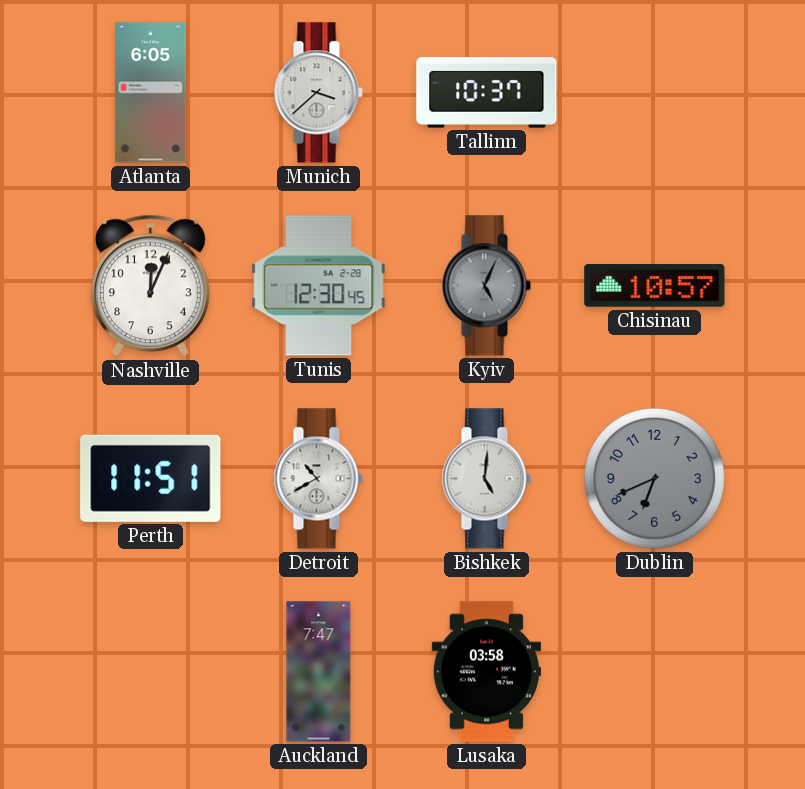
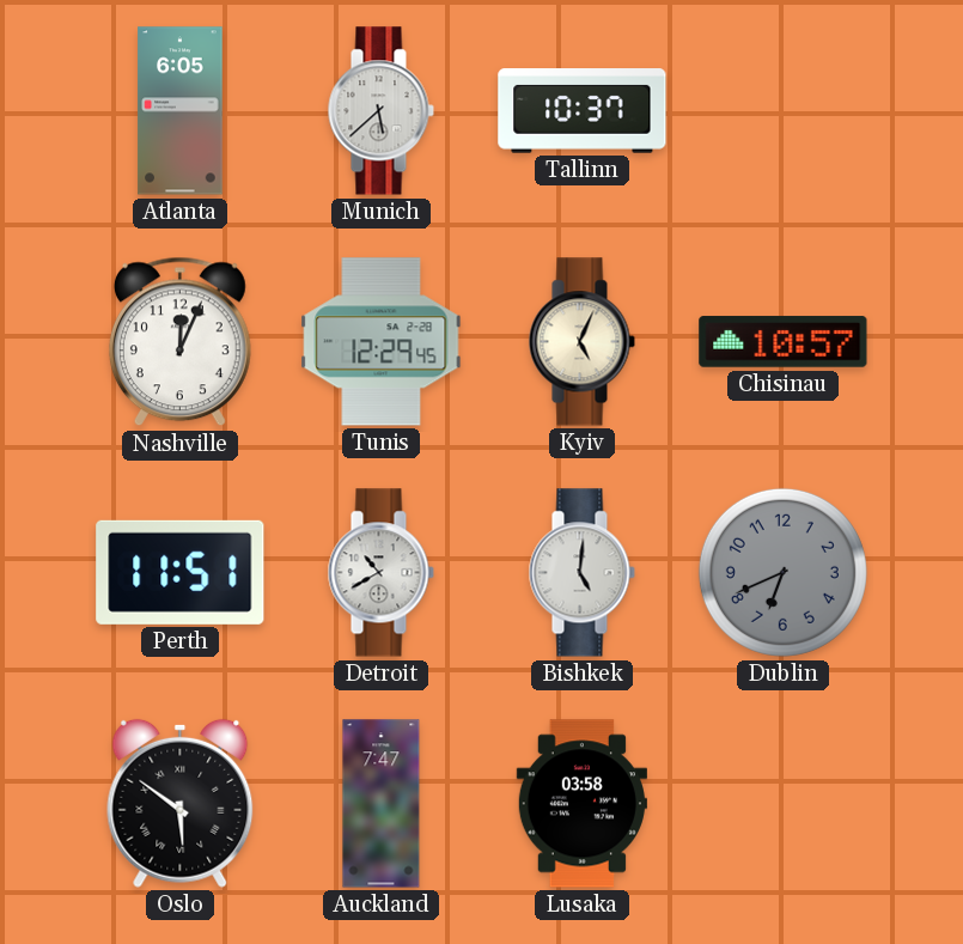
Munich: 3:38 -> 5:38 (380, 111)
Tunis: 12:30 -> 12:29 (382, 342)
Kyiv dial: grey -> cream (581, 342)
Oslo: none -> 5:51 (181, 803)
